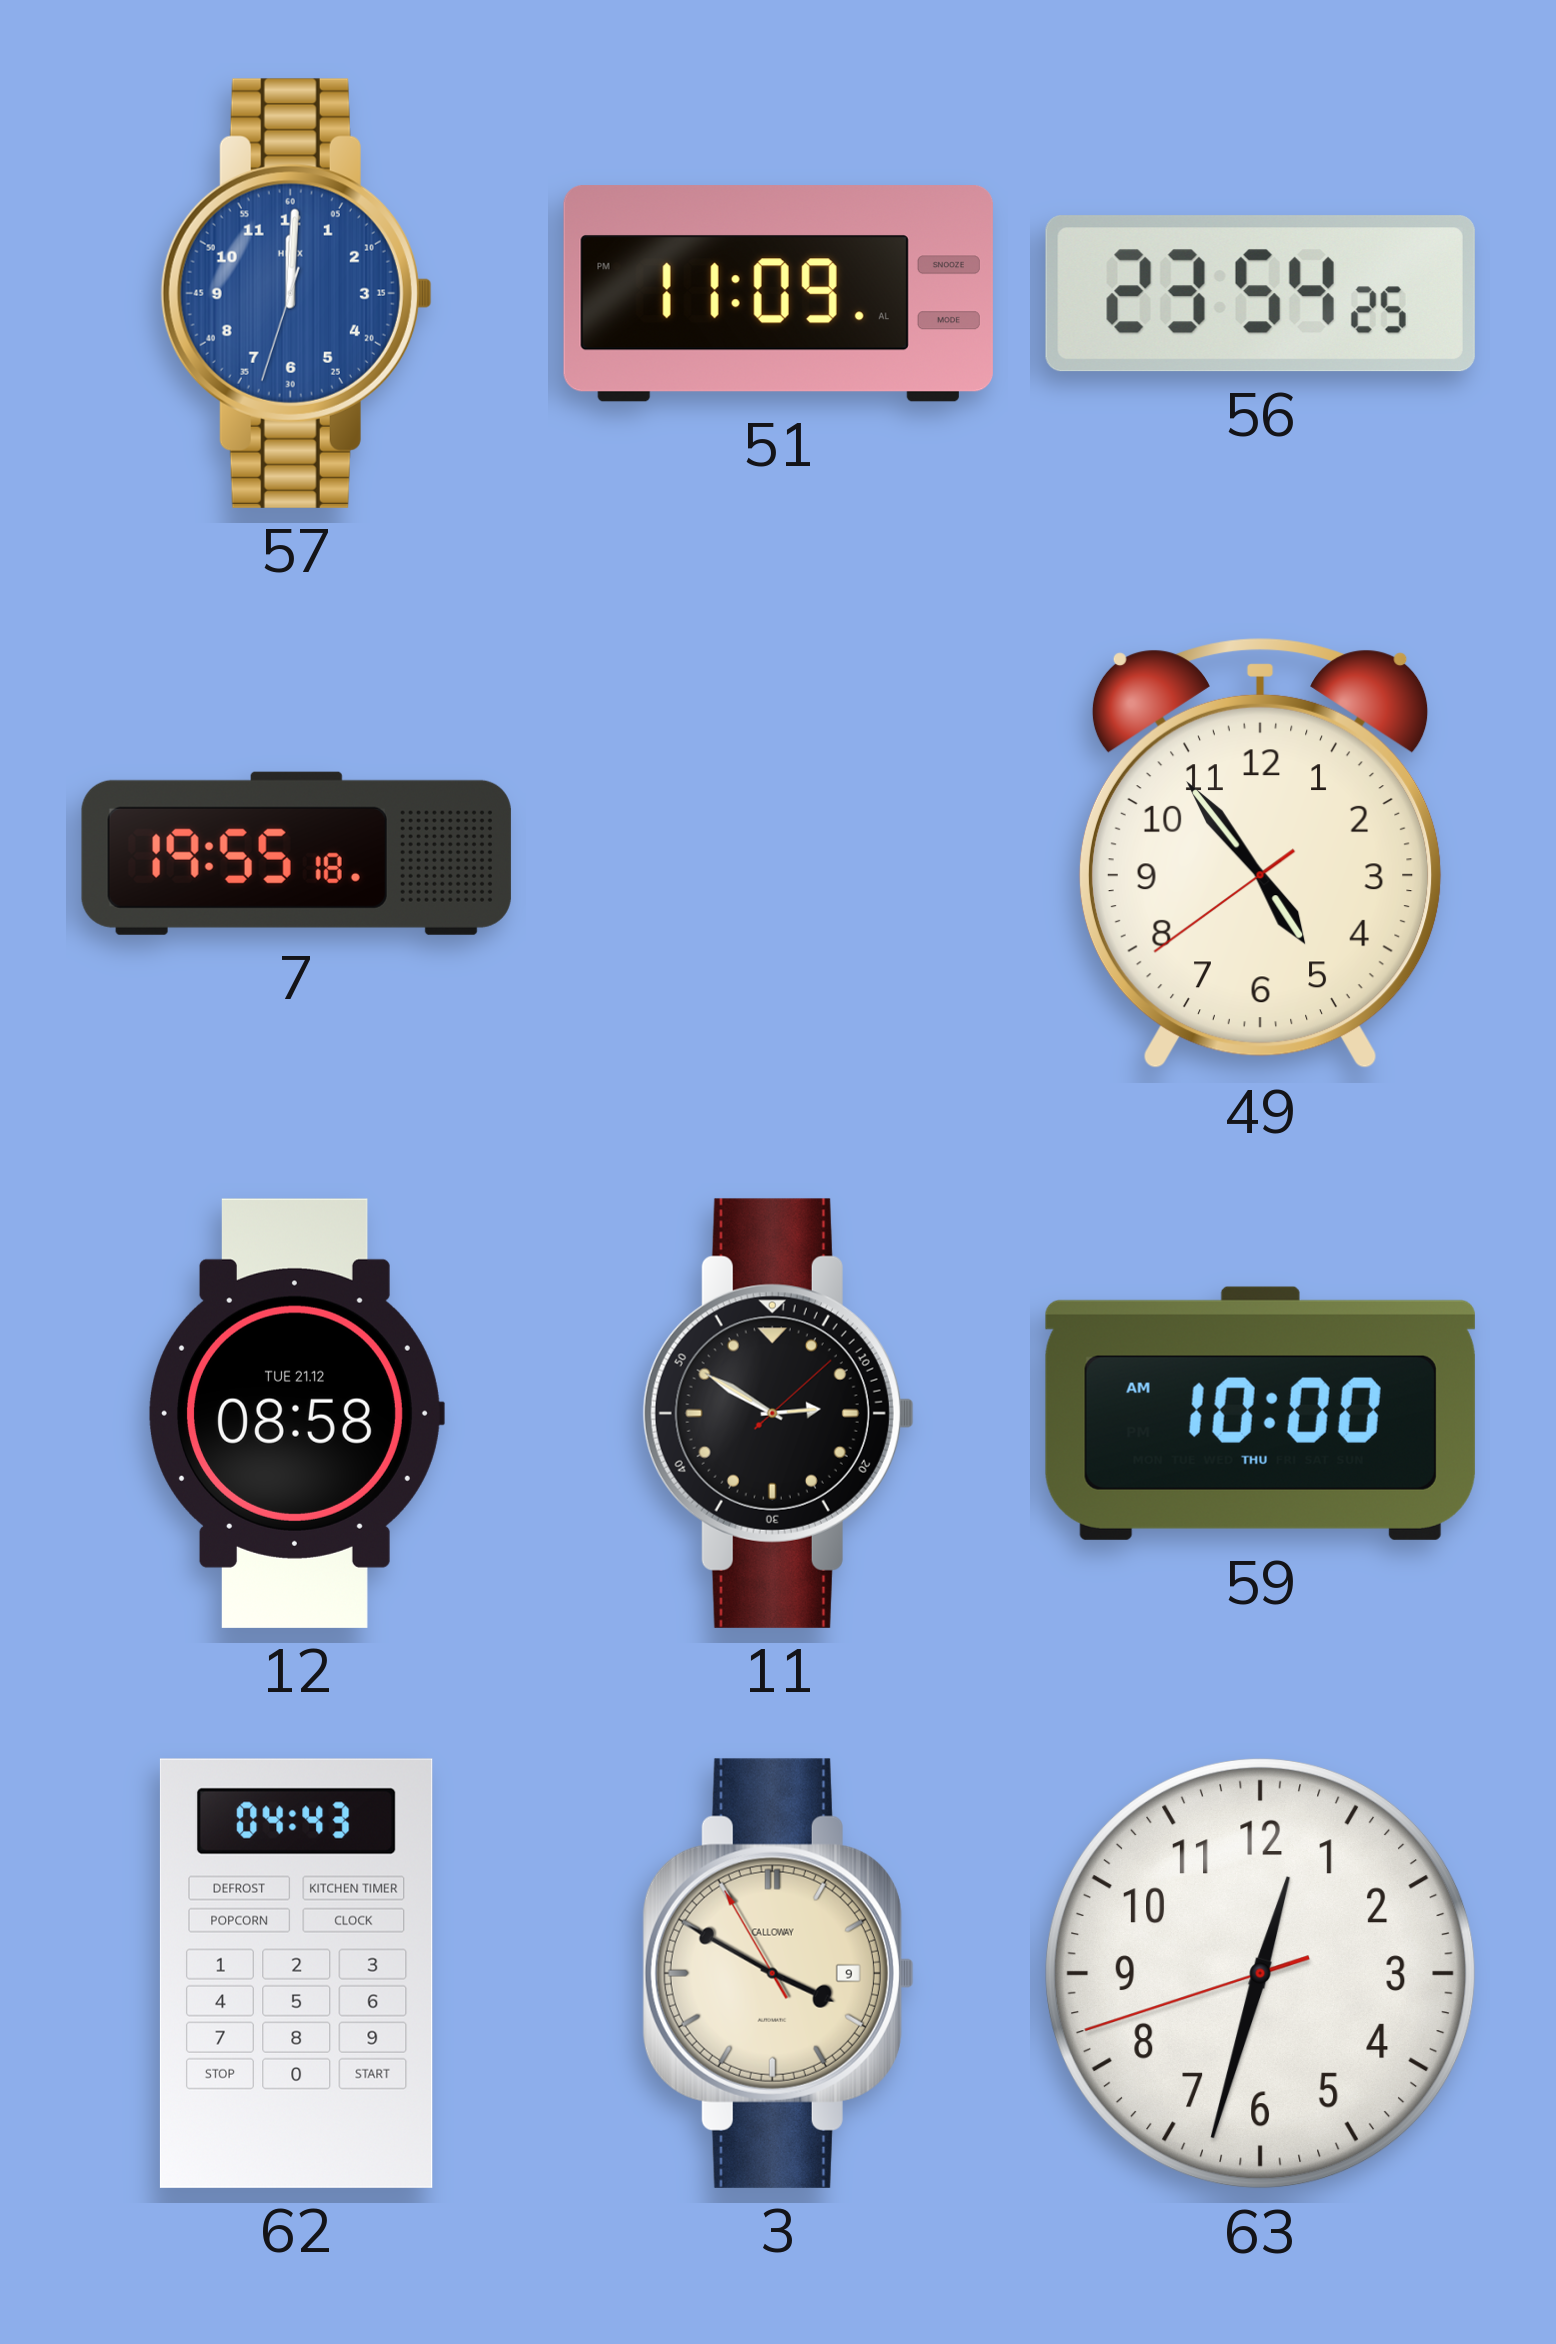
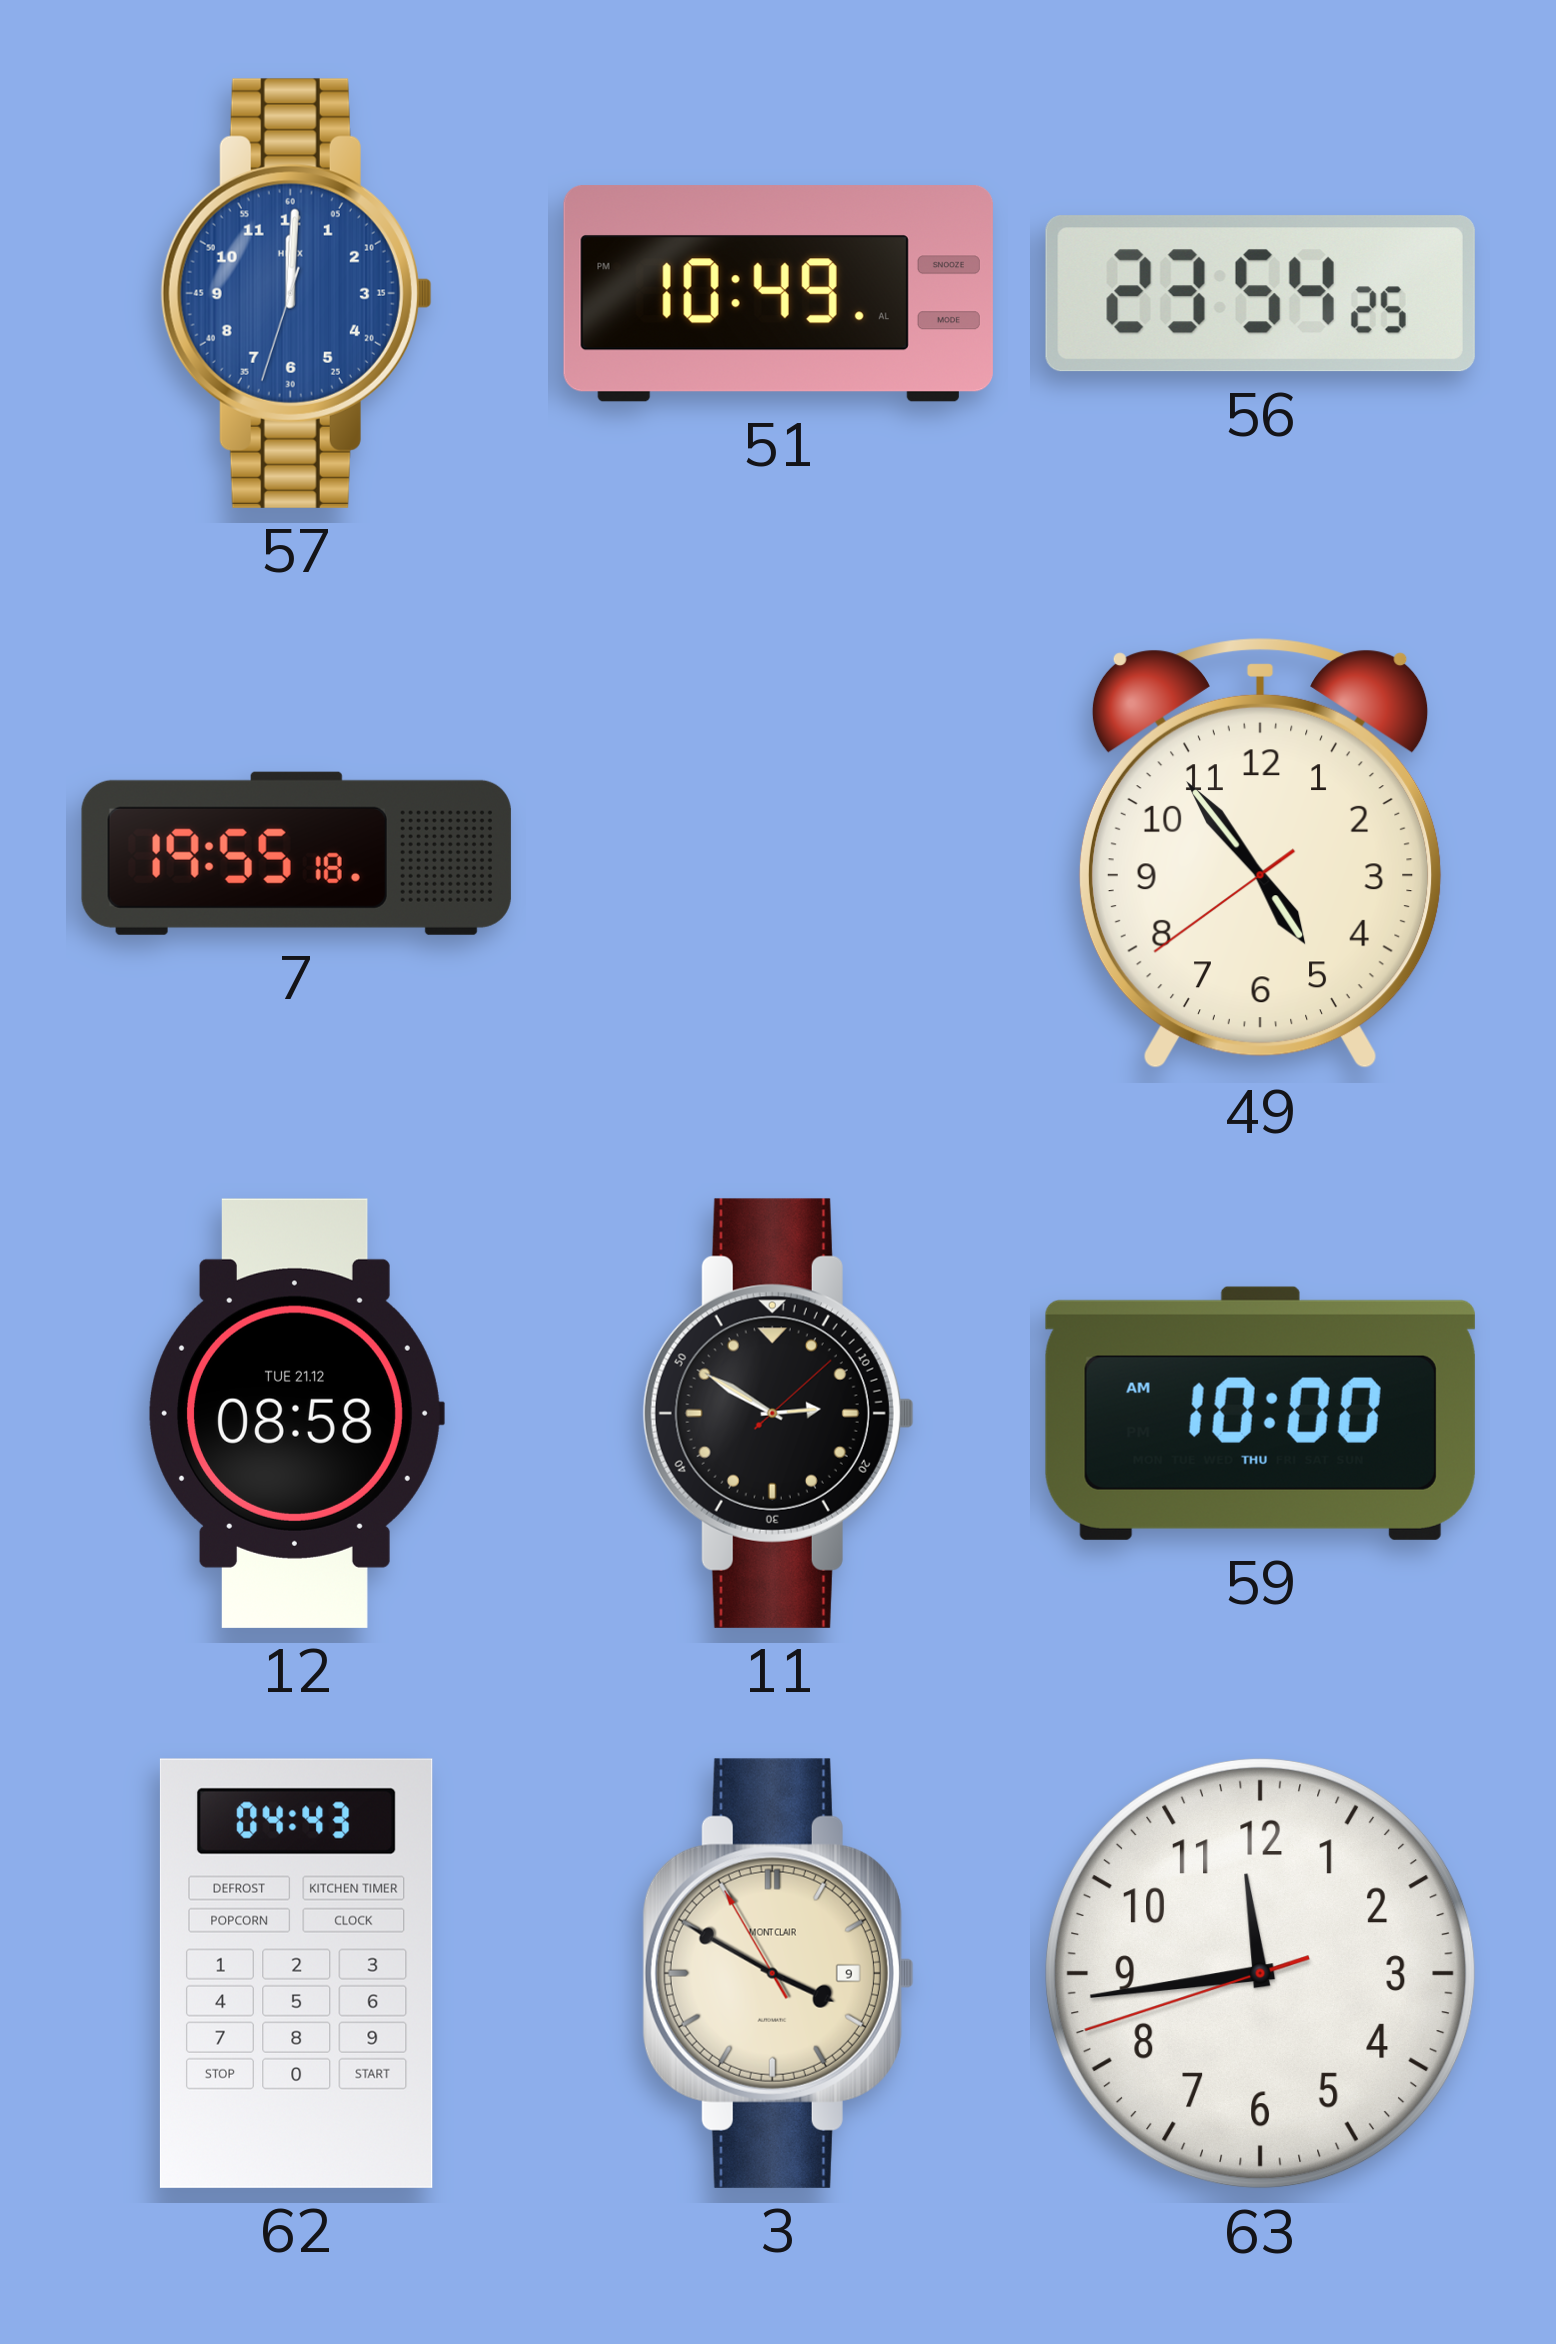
51: 11:09 -> 10:49 (778, 294)
3 brand: CALLOWAY -> MONTCLAIR (778, 1973)
63: 12:32 -> 11:43 (1261, 1974)
